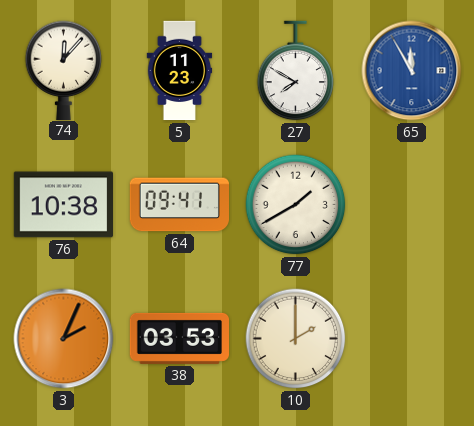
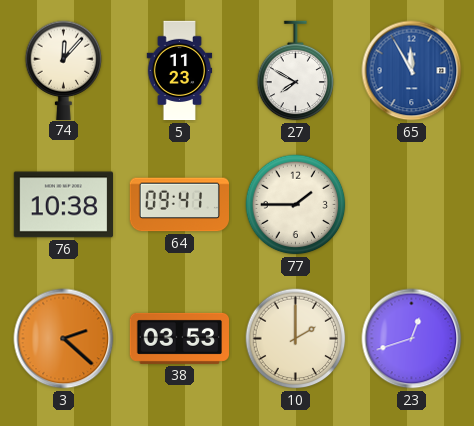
77: 1:40 -> 1:45 (296, 205)
3: 2:04 -> 2:22 (64, 339)
23: none -> 12:42 (412, 339)
